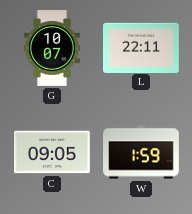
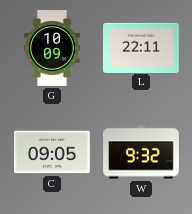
G: 10:07 -> 10:09 (52, 48)
W: 1:59 -> 9:32 (141, 152)
